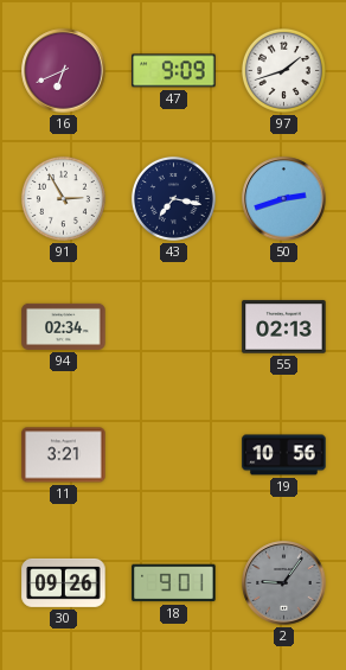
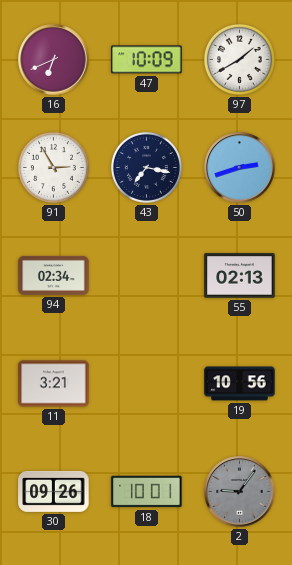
47: 9:09 -> 10:09 (147, 60)
97: 1:42 -> 1:40 (239, 59)
18: 9:01 -> 10:01 (147, 492)
